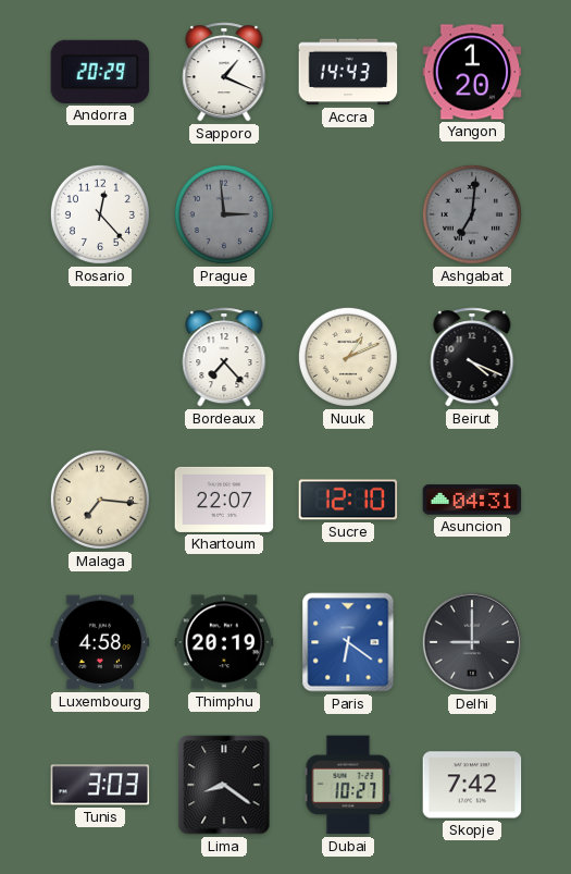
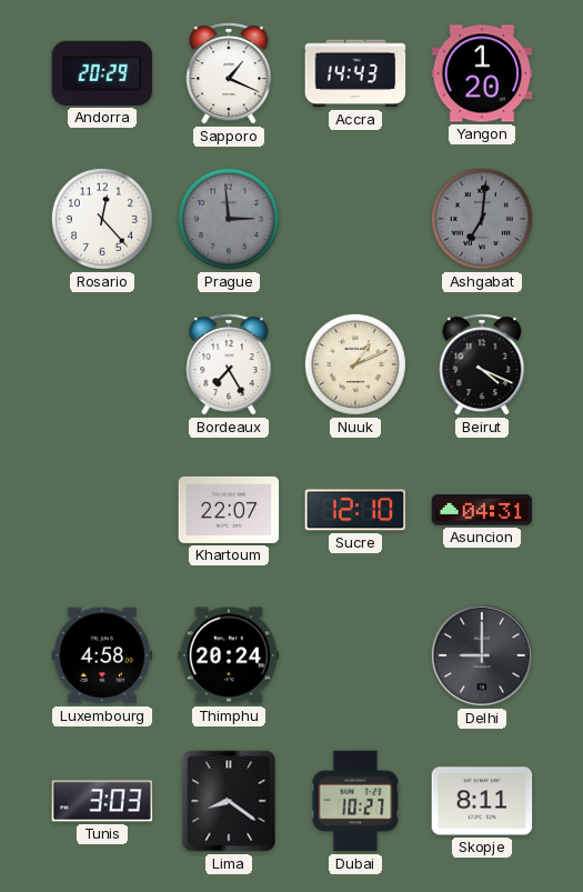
Bordeaux: 7:23 -> 7:25 (229, 364)
Malaga: 7:16 -> none (100, 500)
Thimphu: 20:19 -> 20:24 (229, 655)
Paris: 6:21 -> none (348, 642)
Skopje: 7:42 -> 8:11 (482, 801)
